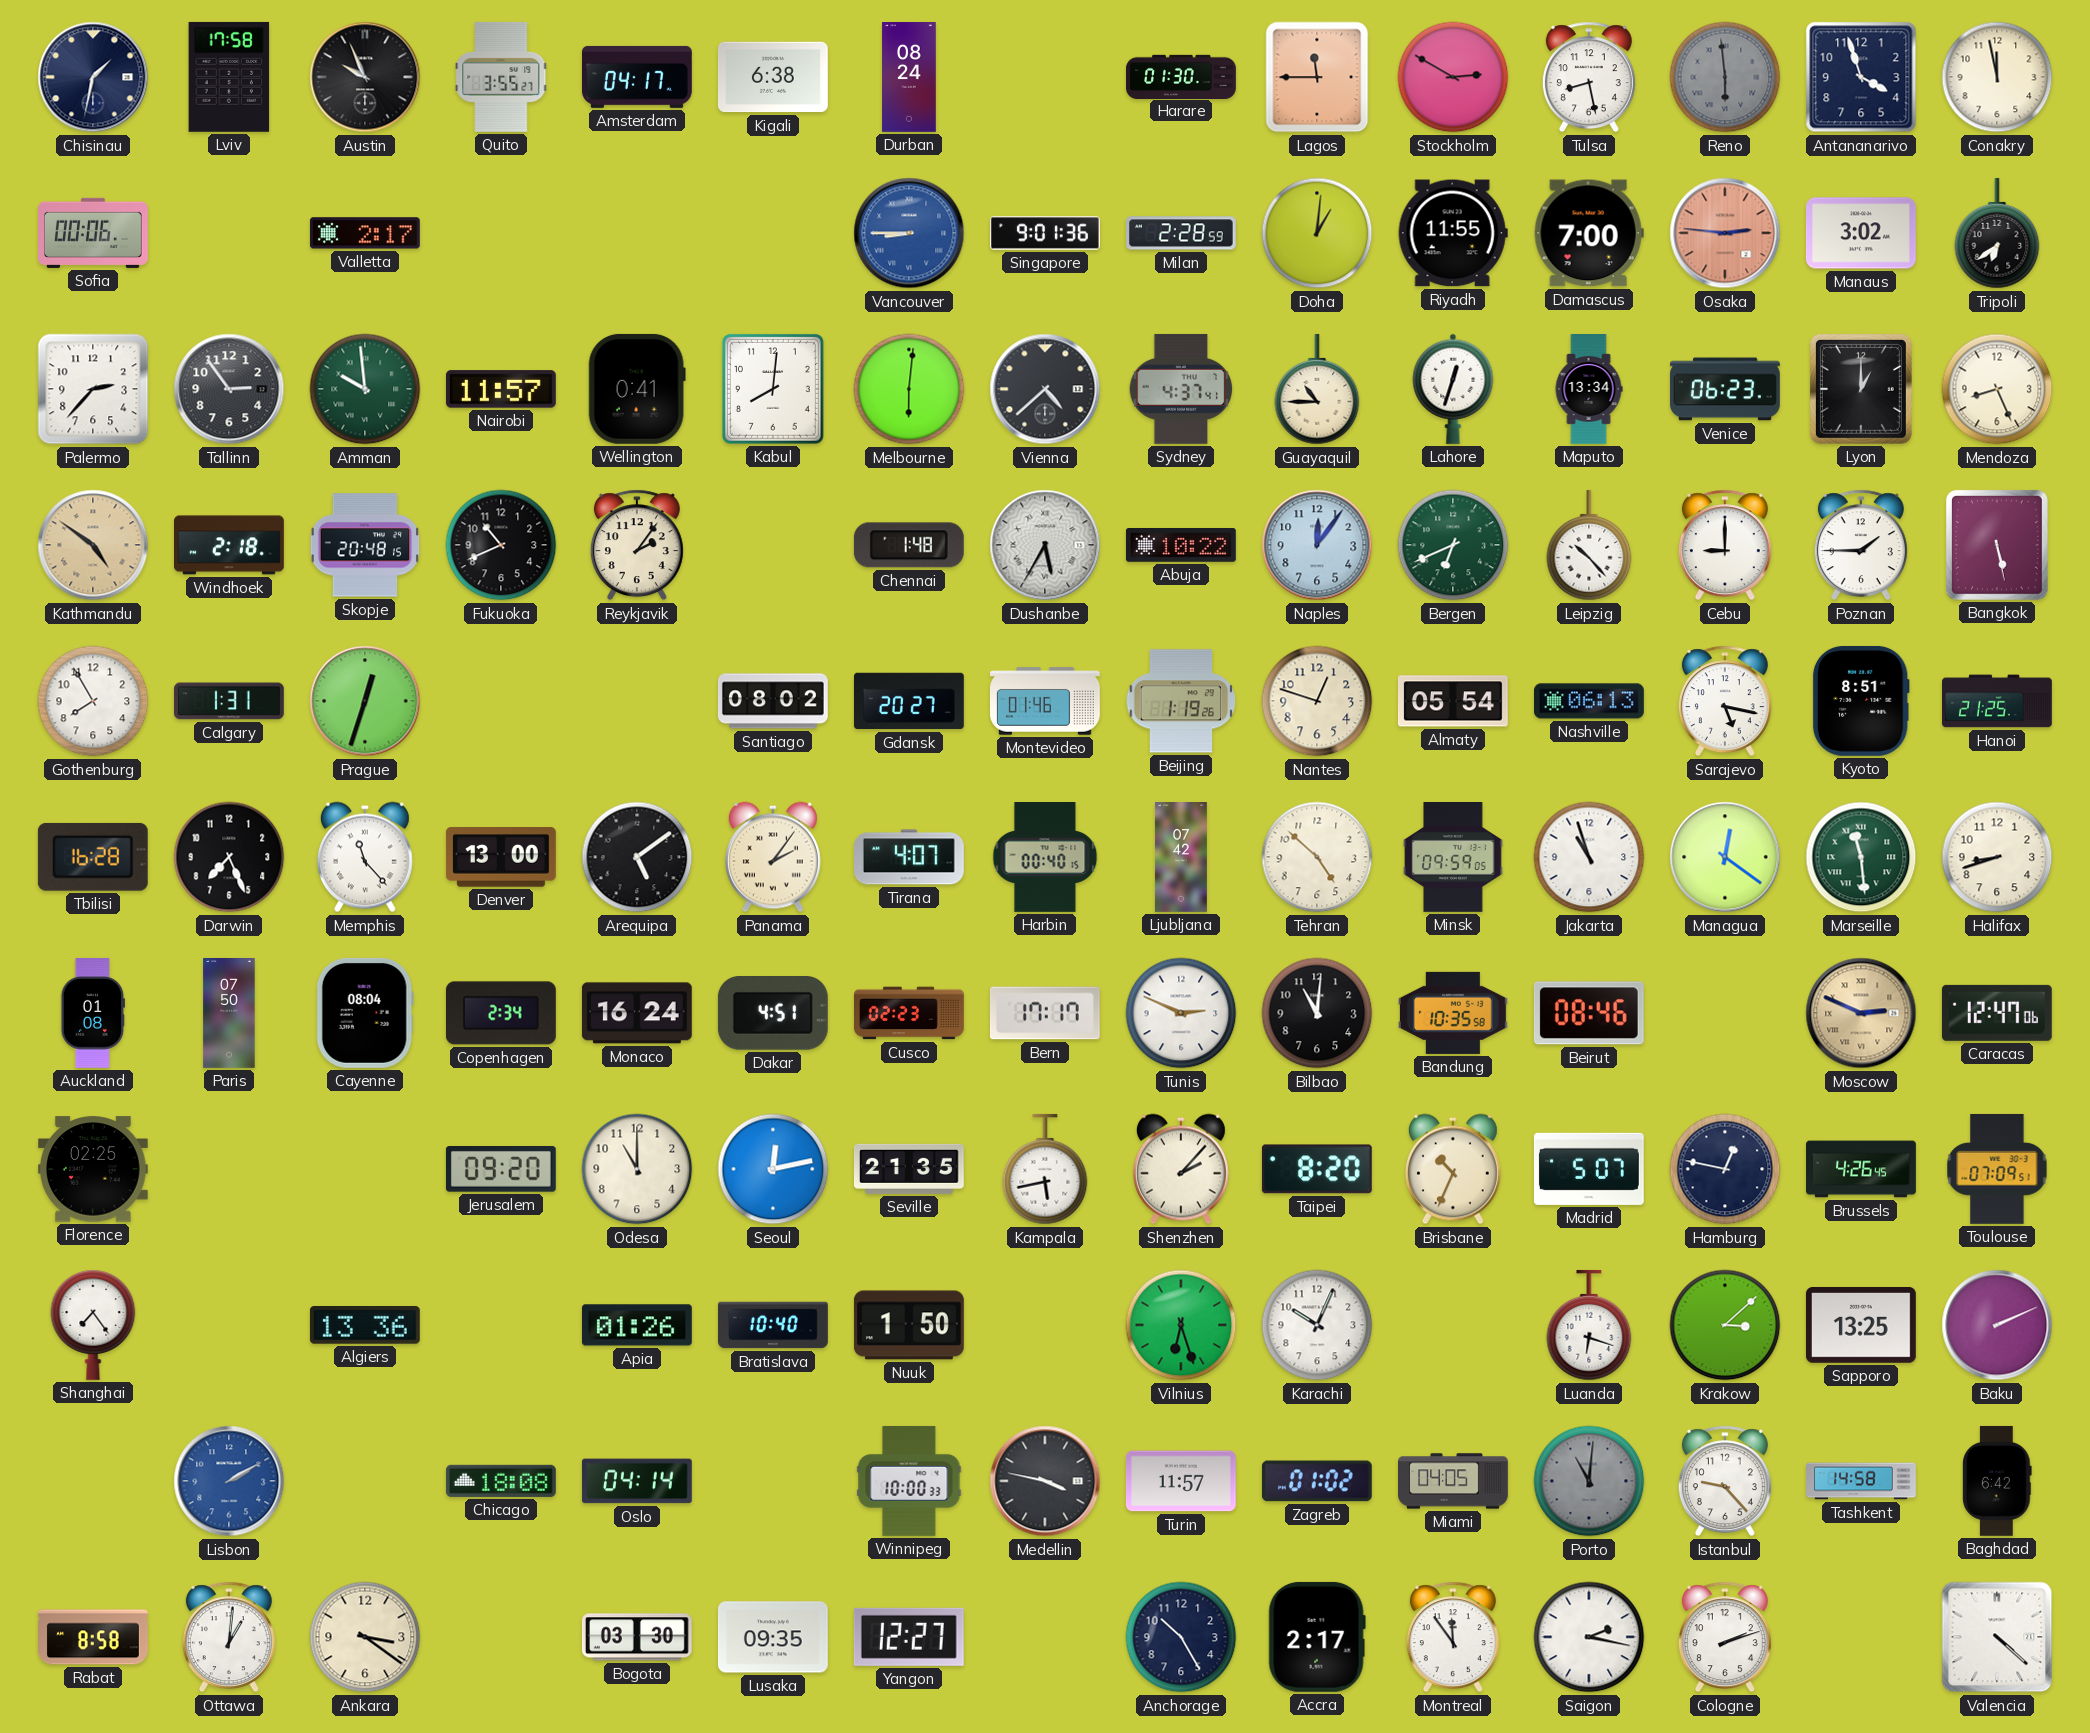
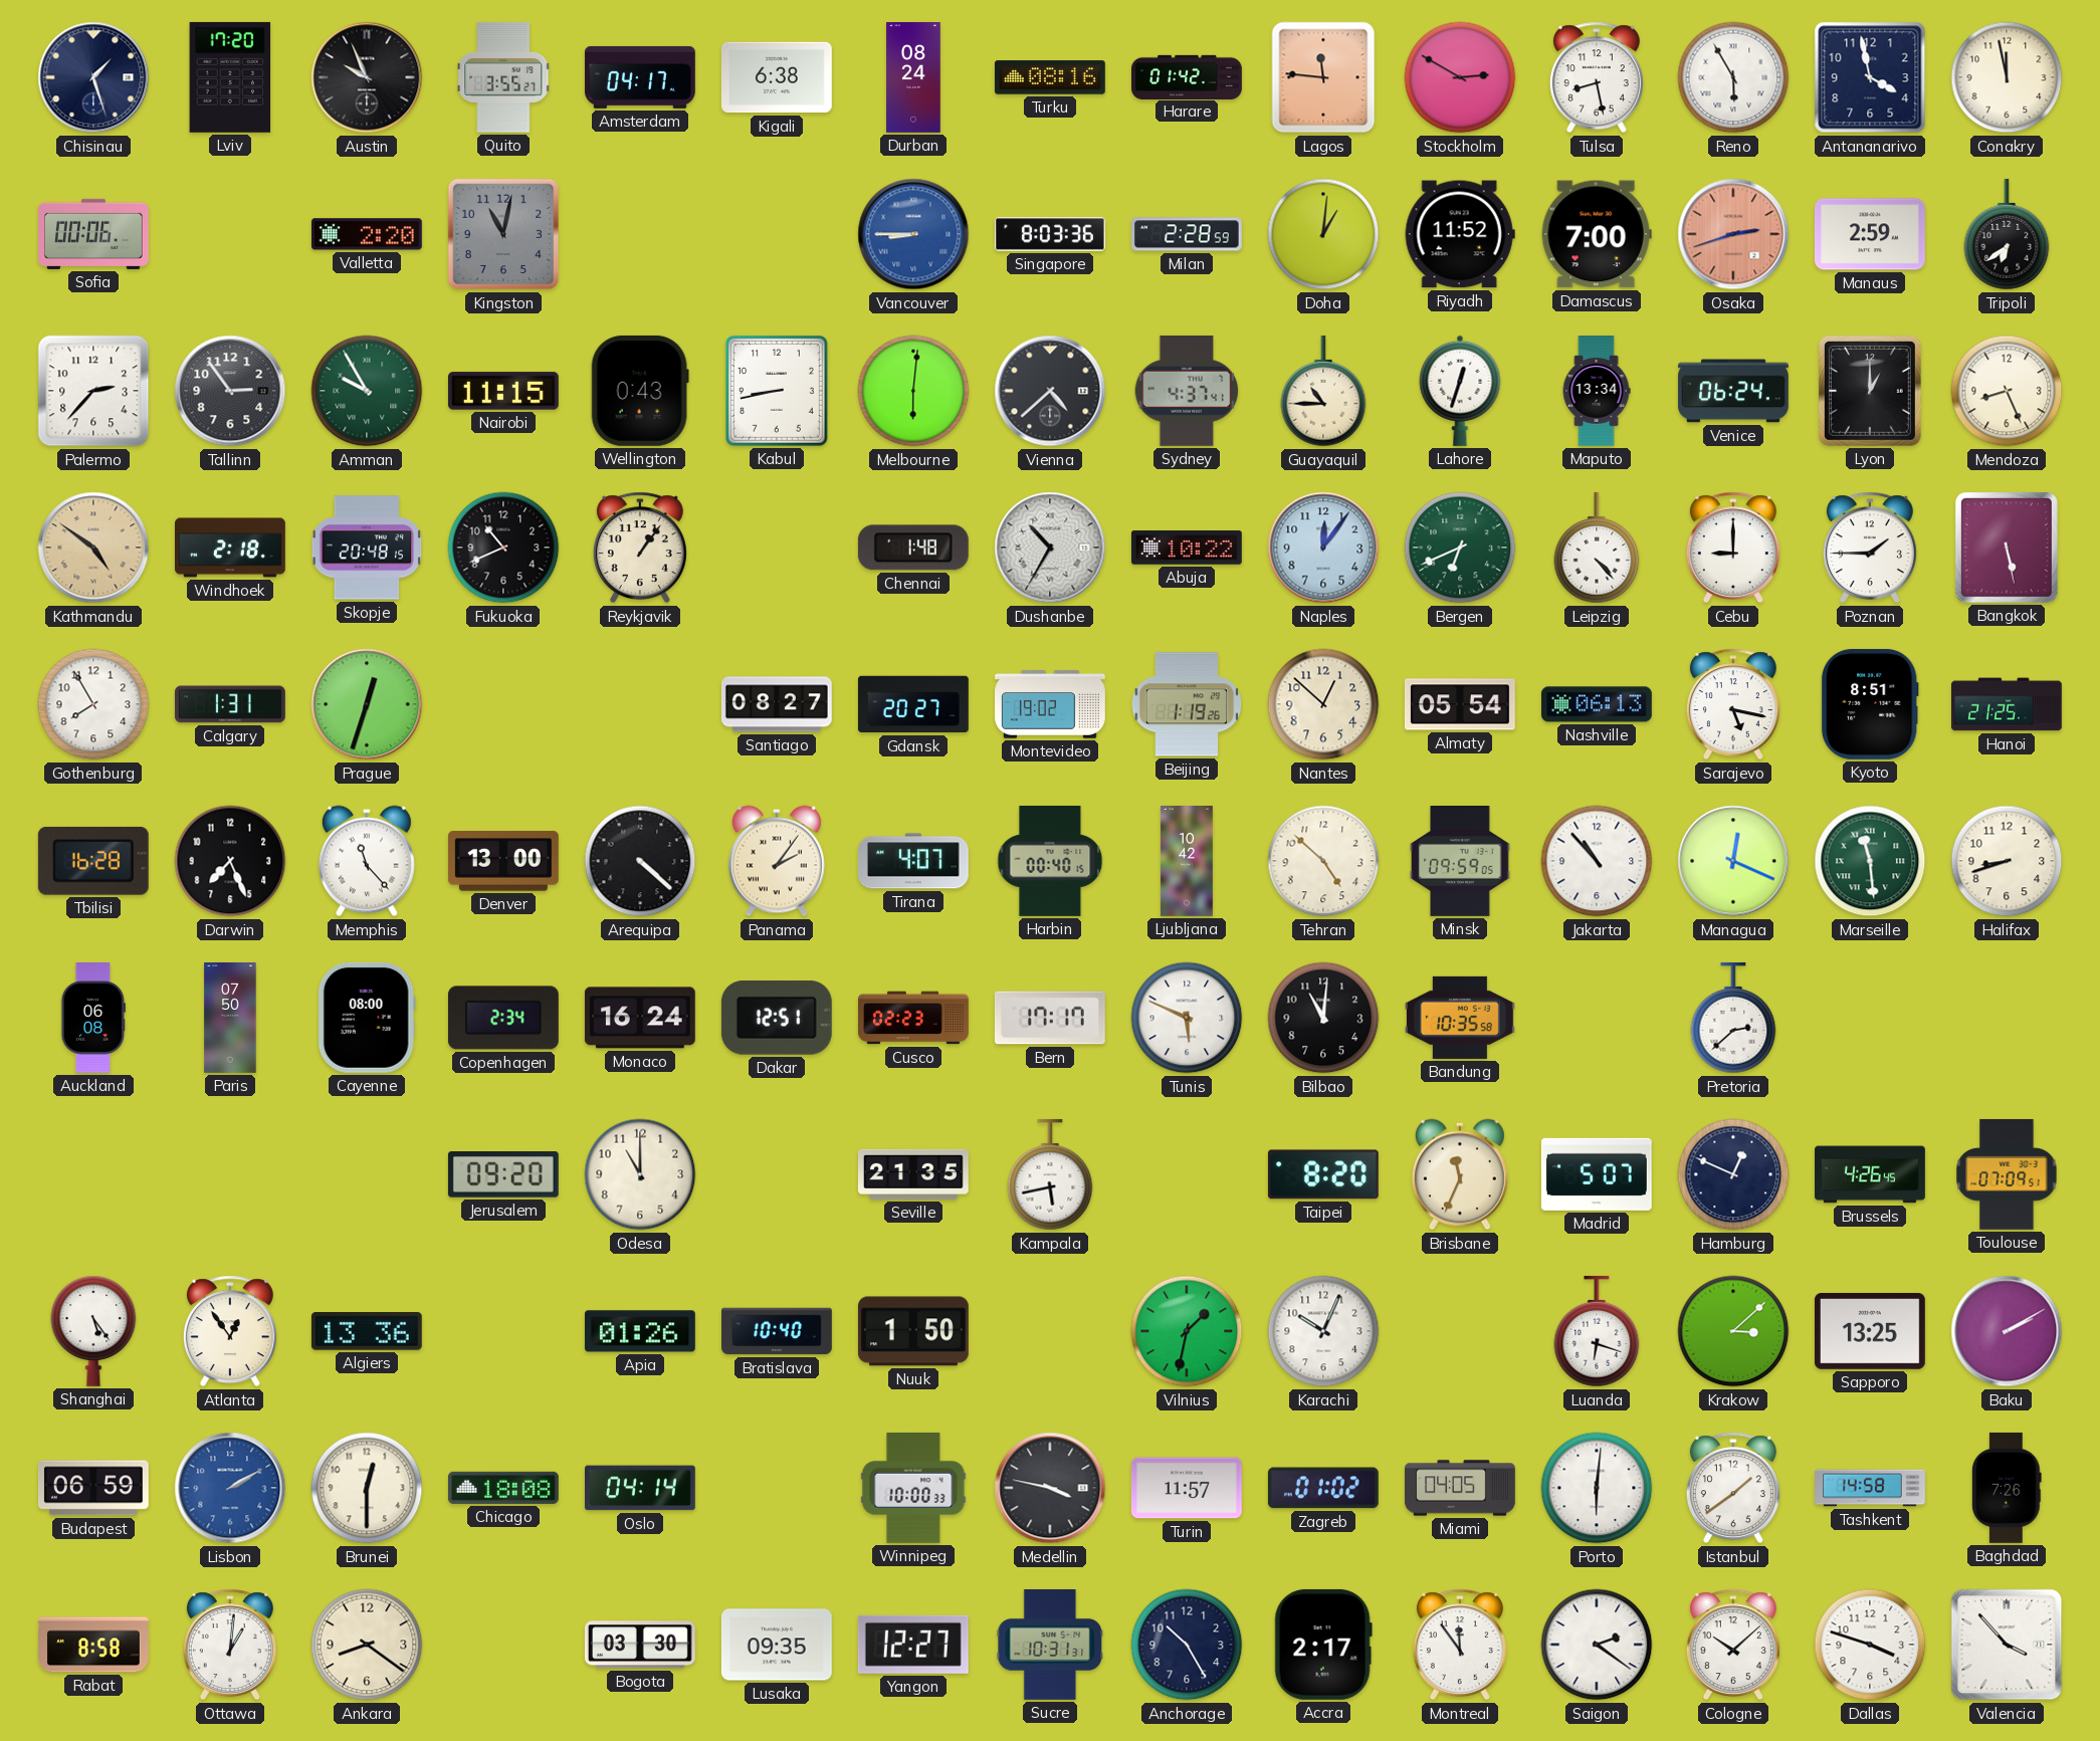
Chisinau: 1:32 -> 1:27 (93, 77)
Lviv: 17:58 -> 17:20 (230, 77)
Turku: none -> 08:16 (1050, 77)
Harare: 01:30 -> 01:42 (1187, 76)
Lagos: 11:45 -> 11:46 (1323, 77)
Reno: 5:59 -> 5:55 (1733, 77)
Reno dial: grey -> white (1733, 77)
Antananarivo: 3:57 -> 3:58 (1870, 77)
Valletta: 2:17 -> 2:20 (367, 234)
Kingston: none -> 11:02 (503, 234)
Singapore: 9:01 -> 8:03 (1051, 234)
Riyadh: 11:55 -> 11:52 (1460, 234)
Osaka: 2:46 -> 2:42 (1733, 234)
Manaus: 3:02 -> 2:59 (1870, 234)
Amman: 9:59 -> 9:55 (367, 391)
Nairobi: 11:57 -> 11:15 (503, 391)
Wellington: 0:41 -> 0:43 (640, 391)
Kabul: 8:01 -> 8:43 (777, 391)
Venice: 06:23 -> 06:24 (1734, 391)
Reykjavik: 2:06 -> 1:06 (640, 548)
Dushanbe: 5:35 -> 10:35 (1050, 548)
Leipzig: 10:23 -> 4:23 (1597, 548)
Santiago: 08:02 -> 08:27 (777, 704)
Montevideo: 01:46 -> 19:02 (1051, 704)
Nantes: 12:48 -> 12:52 (1323, 704)
Arequipa: 5:09 -> 4:22 (640, 861)
Ljubljana: 07:42 -> 10:42 (1187, 862)
Jakarta: 10:57 -> 10:53 (1597, 861)
Managua: 12:21 -> 12:19 (1733, 861)
Auckland: 01:08 -> 06:08 (93, 1019)
Cayenne: 08:04 -> 08:00 (367, 1018)
Dakar: 4:51 -> 12:51 (777, 1019)
Tunis: 2:49 -> 5:49 (1187, 1018)
Beirut: 08:46 -> none (1589, 1013)
Pretoria: none -> 2:38 (1733, 1018)
Moscow: 2:49 -> none (1861, 1013)
Caracas: 12:47 -> none (1997, 1013)
Florence: 02:25 -> none (93, 1169)
Seoul: 12:13 -> none (773, 1169)
Shenzhen: 2:07 -> none (1181, 1169)
Brisbane: 10:34 -> 11:34 (1460, 1174)
Hamburg: 12:47 -> 12:49 (1733, 1174)
Shanghai: 7:24 -> 5:24 (93, 1331)
Atlanta: none -> 12:54 (230, 1331)
Vilnius: 6:27 -> 1:32 (1187, 1331)
Baku: 2:11 -> 2:10 (2007, 1331)
Budapest: none -> 06:59 (93, 1488)
Brunei: none -> 12:30 (367, 1488)
Porto: 11:01 -> 6:01 (1597, 1488)
Porto dial: grey -> white (1597, 1488)
Istanbul: 9:23 -> 1:39 (1733, 1488)
Baghdad: 6:42 -> 7:26 (2007, 1488)
Ankara: 3:21 -> 8:21 (367, 1645)
Sucre: none -> 10:31 (1050, 1645)
Saigon: 2:17 -> 2:21 (1597, 1645)
Cologne: 2:12 -> 10:08 (1733, 1645)
Dallas: none -> 3:48 (1870, 1645)
Valencia: 4:22 -> 3:53 (2007, 1645)
